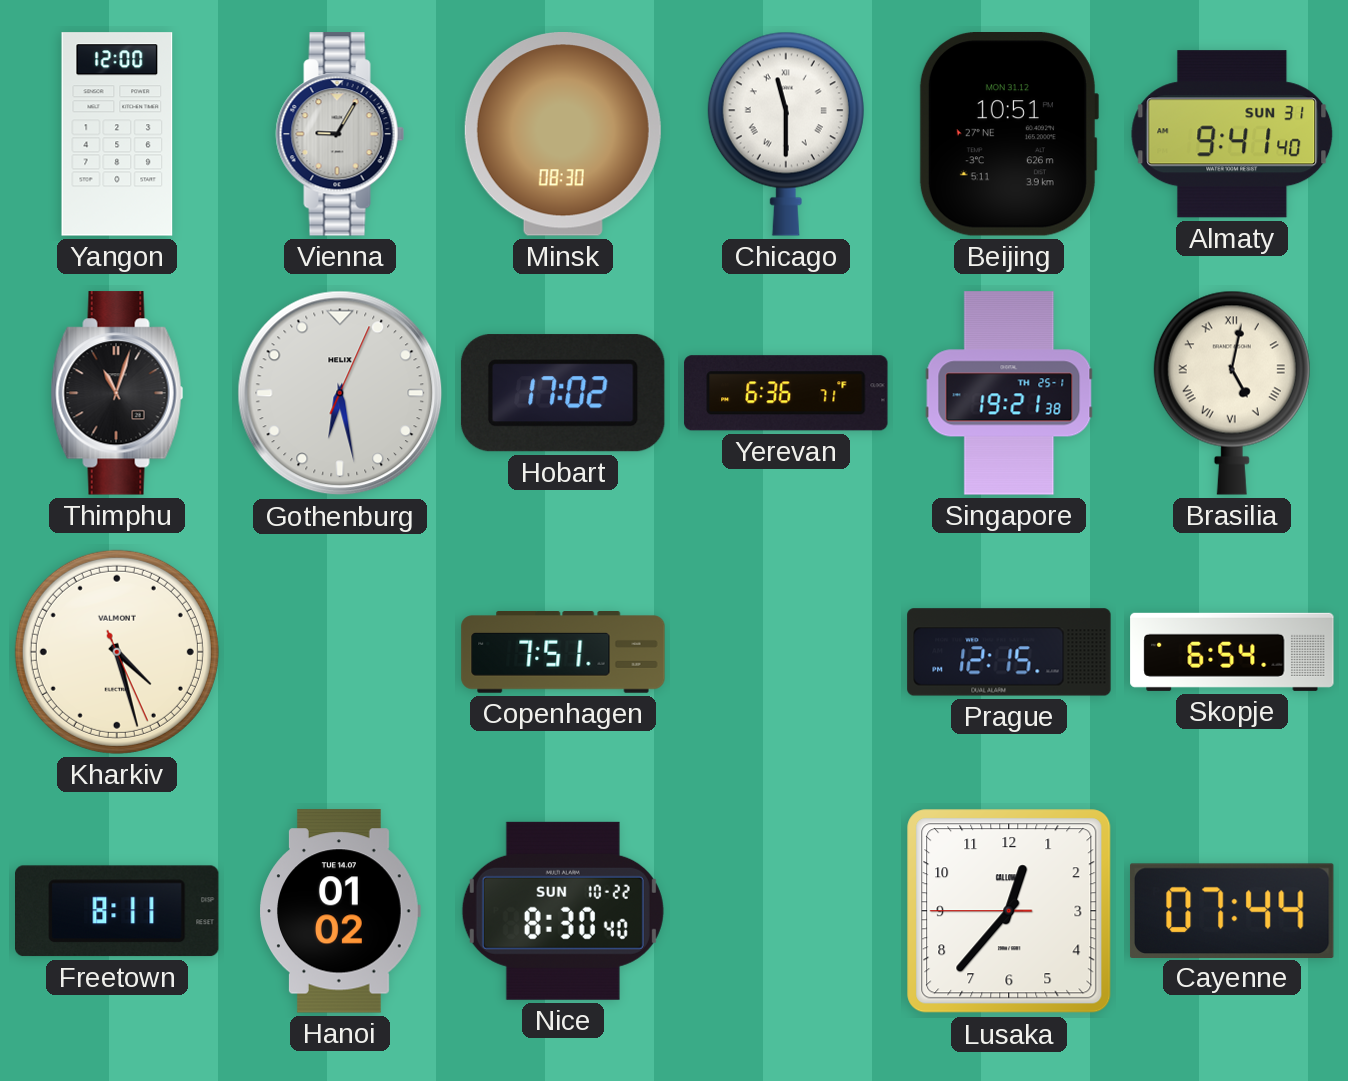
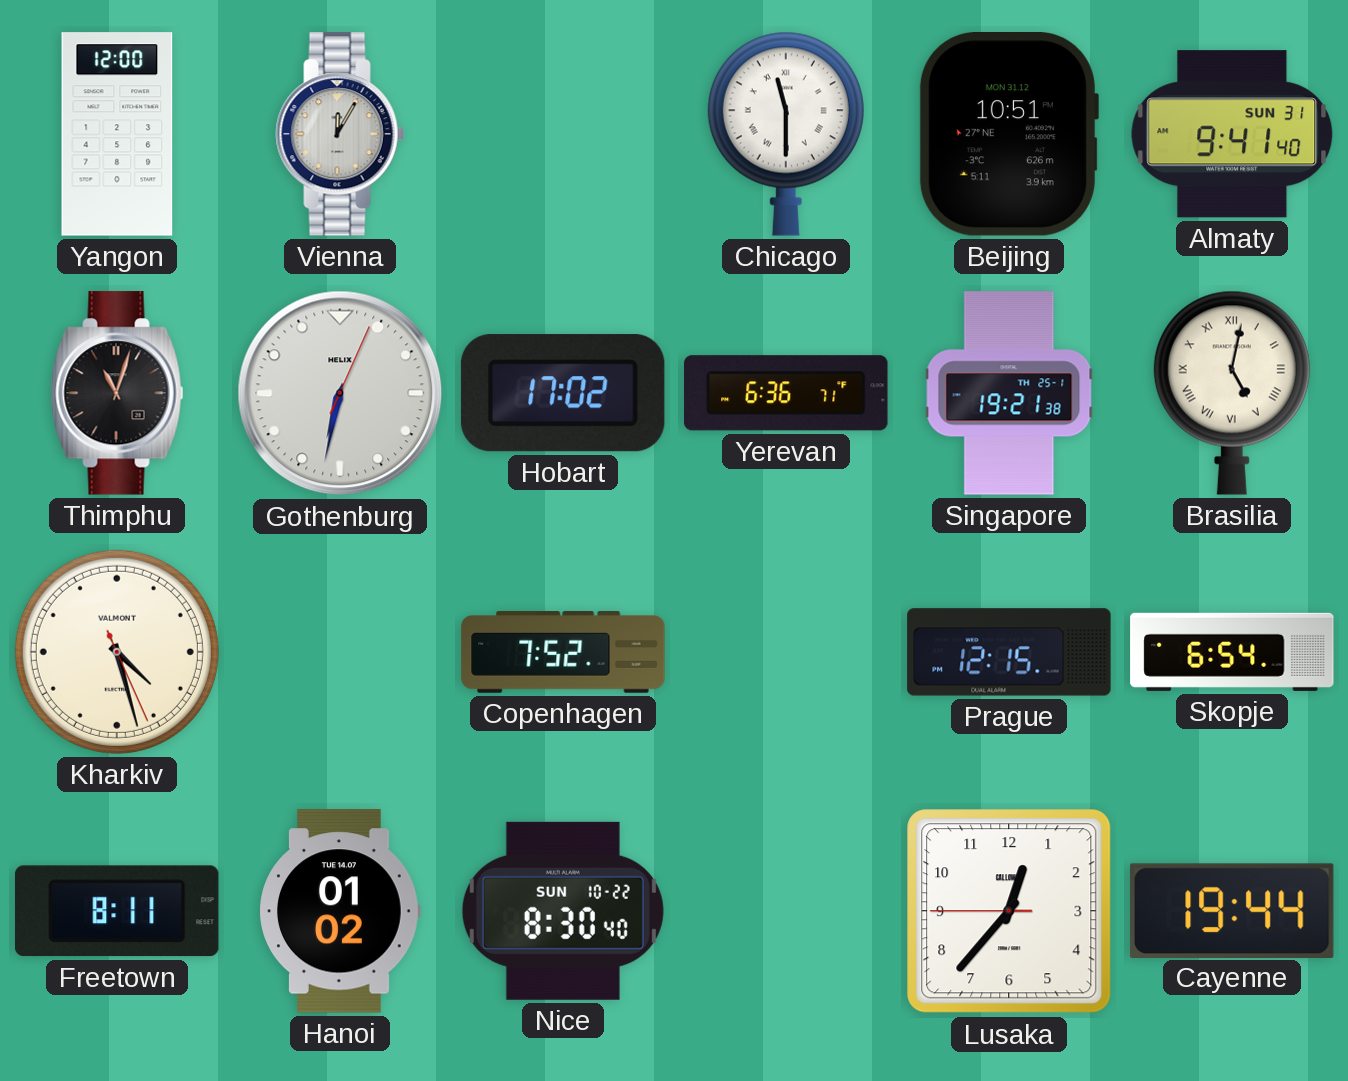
Vienna: 9:05 -> 12:05 (340, 134)
Minsk: 08:30 -> none (563, 135)
Gothenburg: 6:28 -> 6:32 (340, 393)
Copenhagen: 7:51 -> 7:52 (563, 653)
Cayenne: 07:44 -> 19:44 (1232, 910)
